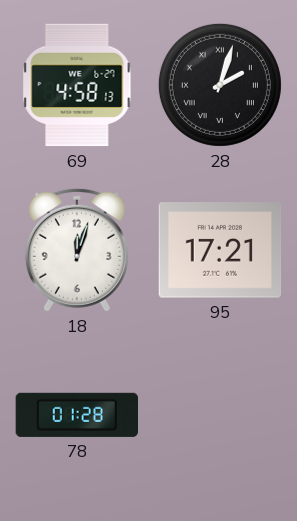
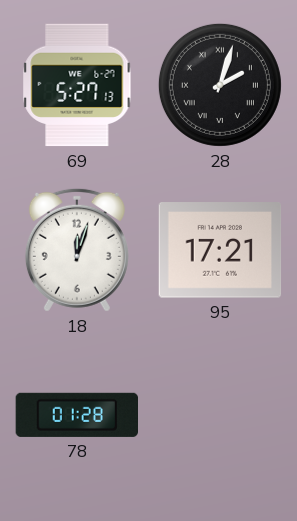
69: 4:58 -> 5:27 (77, 85)
